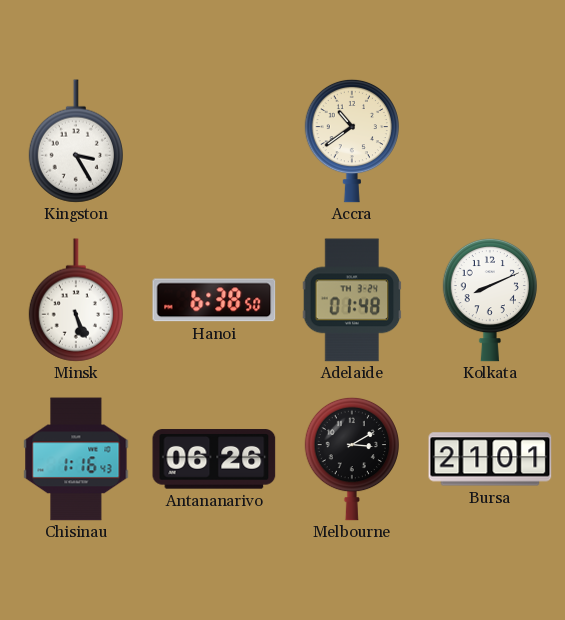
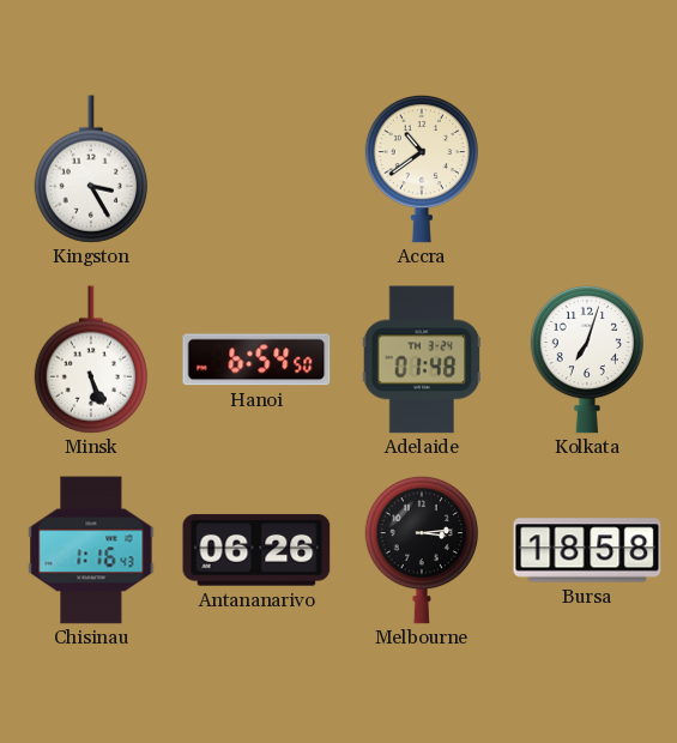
Hanoi: 6:38 -> 6:54 (256, 360)
Kolkata: 8:11 -> 7:03 (587, 360)
Melbourne: 3:10 -> 3:14 (422, 550)
Bursa: 21:01 -> 18:58 (587, 550)
